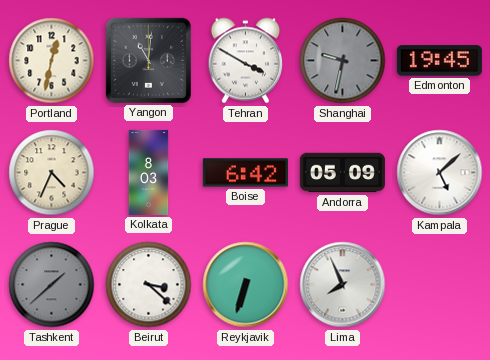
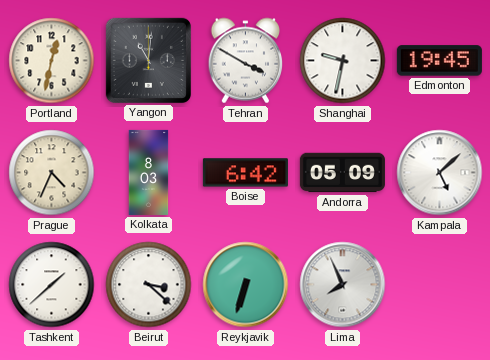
Shanghai dial: grey -> white (343, 61)
Tashkent dial: grey -> white (52, 285)
